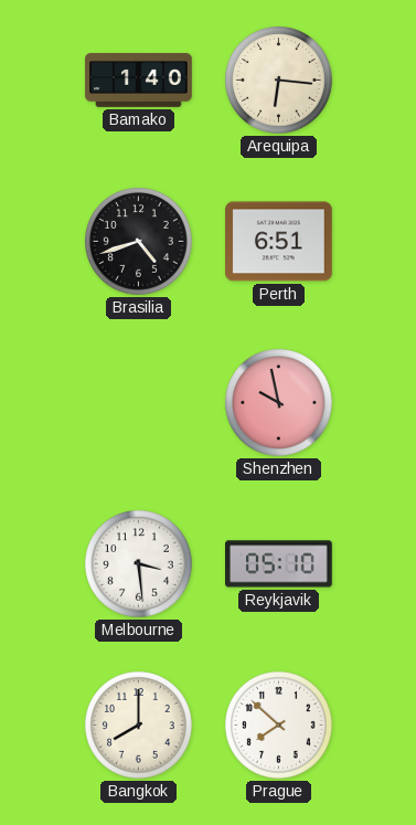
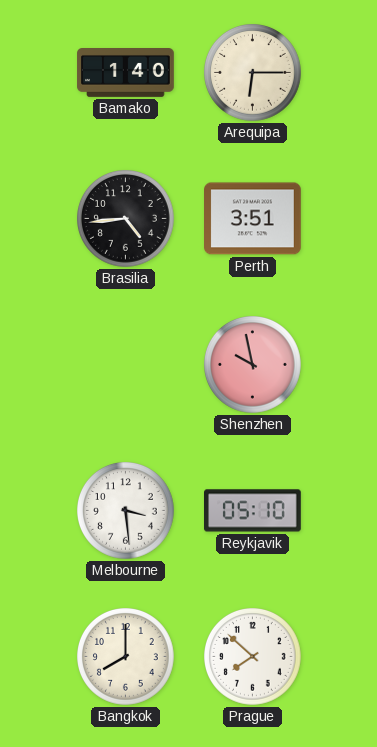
Arequipa: 6:16 -> 6:15 (253, 73)
Brasilia: 4:42 -> 4:44 (126, 219)
Perth: 6:51 -> 3:51 (253, 219)
